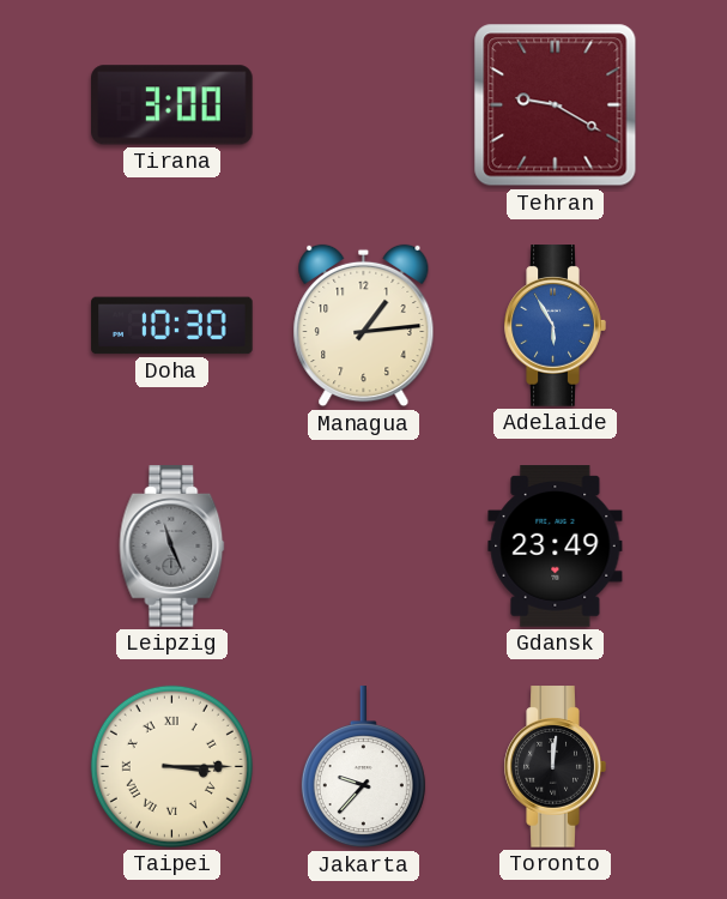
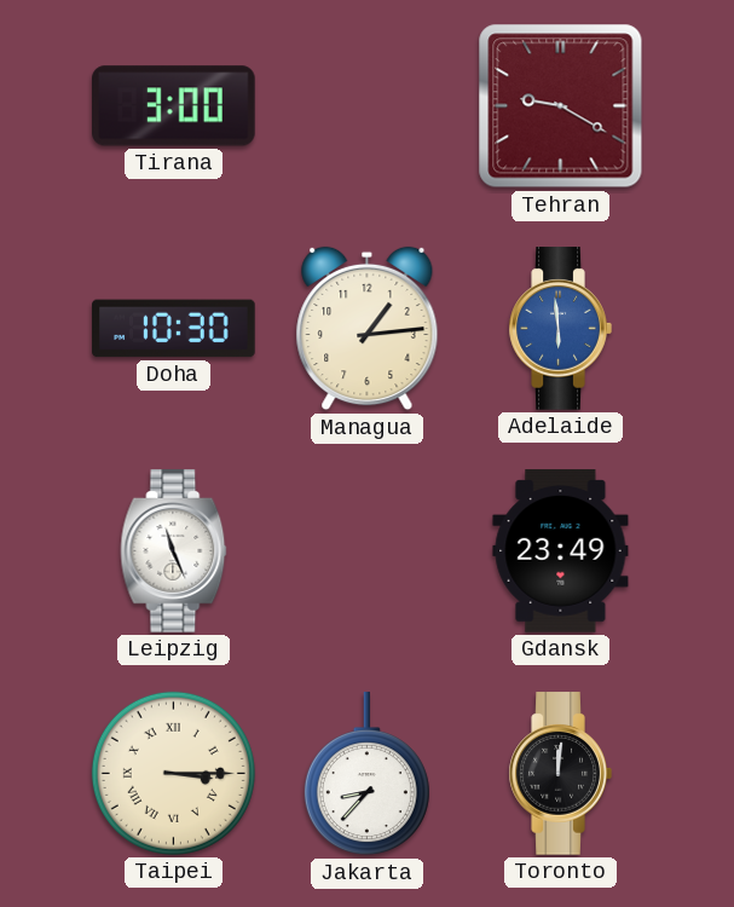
Adelaide: 5:55 -> 5:59 (560, 329)
Leipzig dial: grey -> white (174, 551)
Jakarta: 9:37 -> 8:37 (366, 774)
